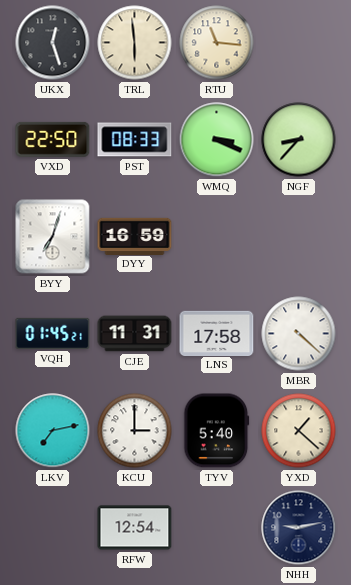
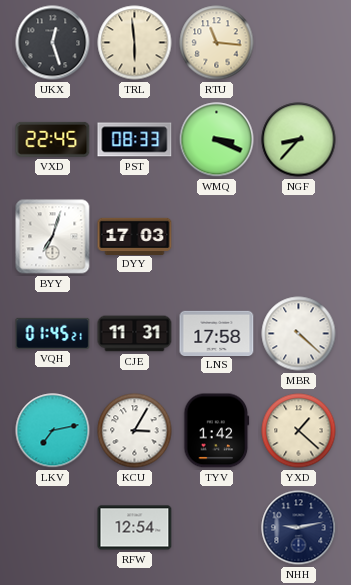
VXD: 22:50 -> 22:45 (53, 139)
DYY: 16:59 -> 17:03 (135, 236)
KCU: 3:00 -> 3:05 (135, 431)
TYV: 5:40 -> 1:42 (217, 431)
